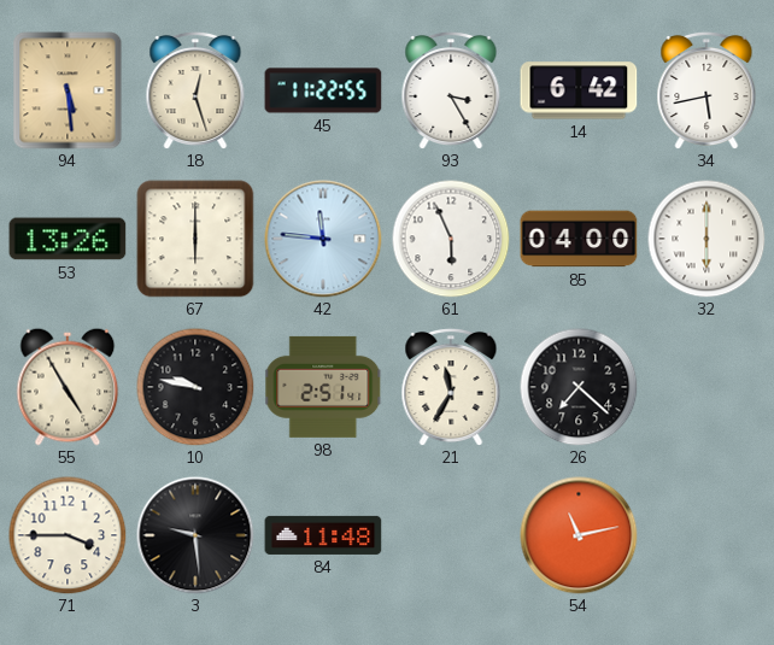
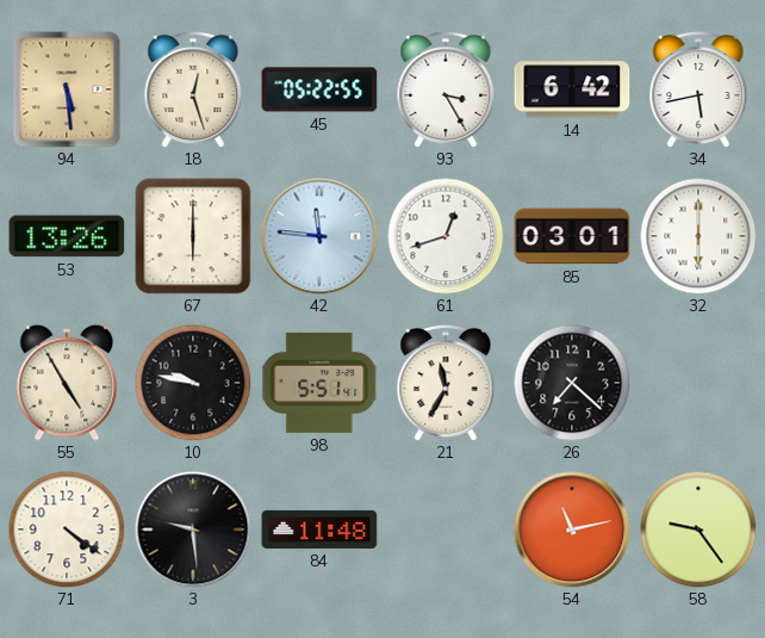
45: 11:22 -> 05:22 (319, 89)
61: 5:56 -> 12:42 (446, 236)
85: 04:00 -> 03:01 (572, 236)
98: 2:51 -> 5:51 (319, 383)
71: 3:45 -> 4:21 (67, 529)
58: none -> 9:24 (698, 529)
